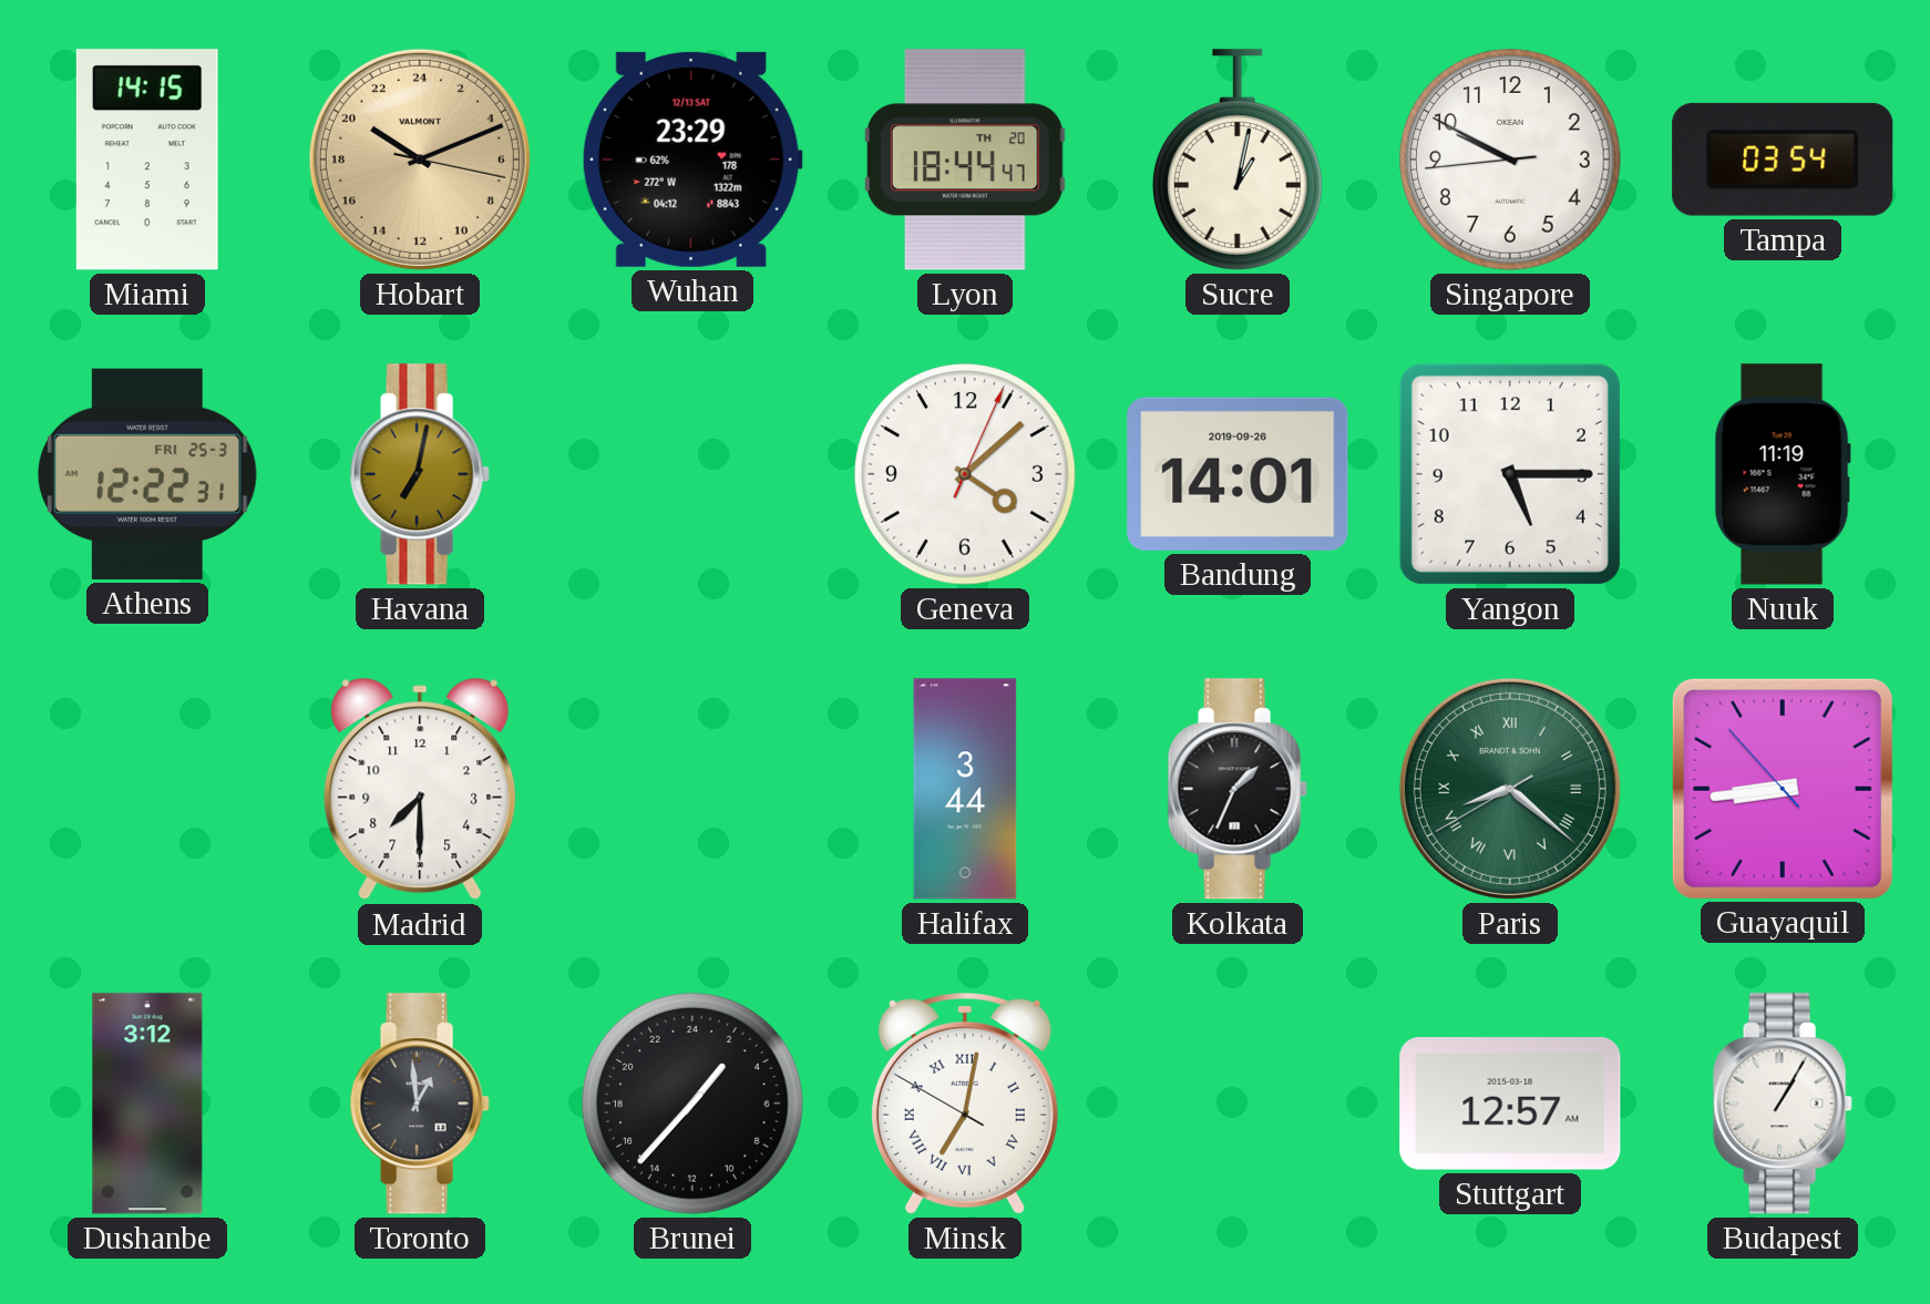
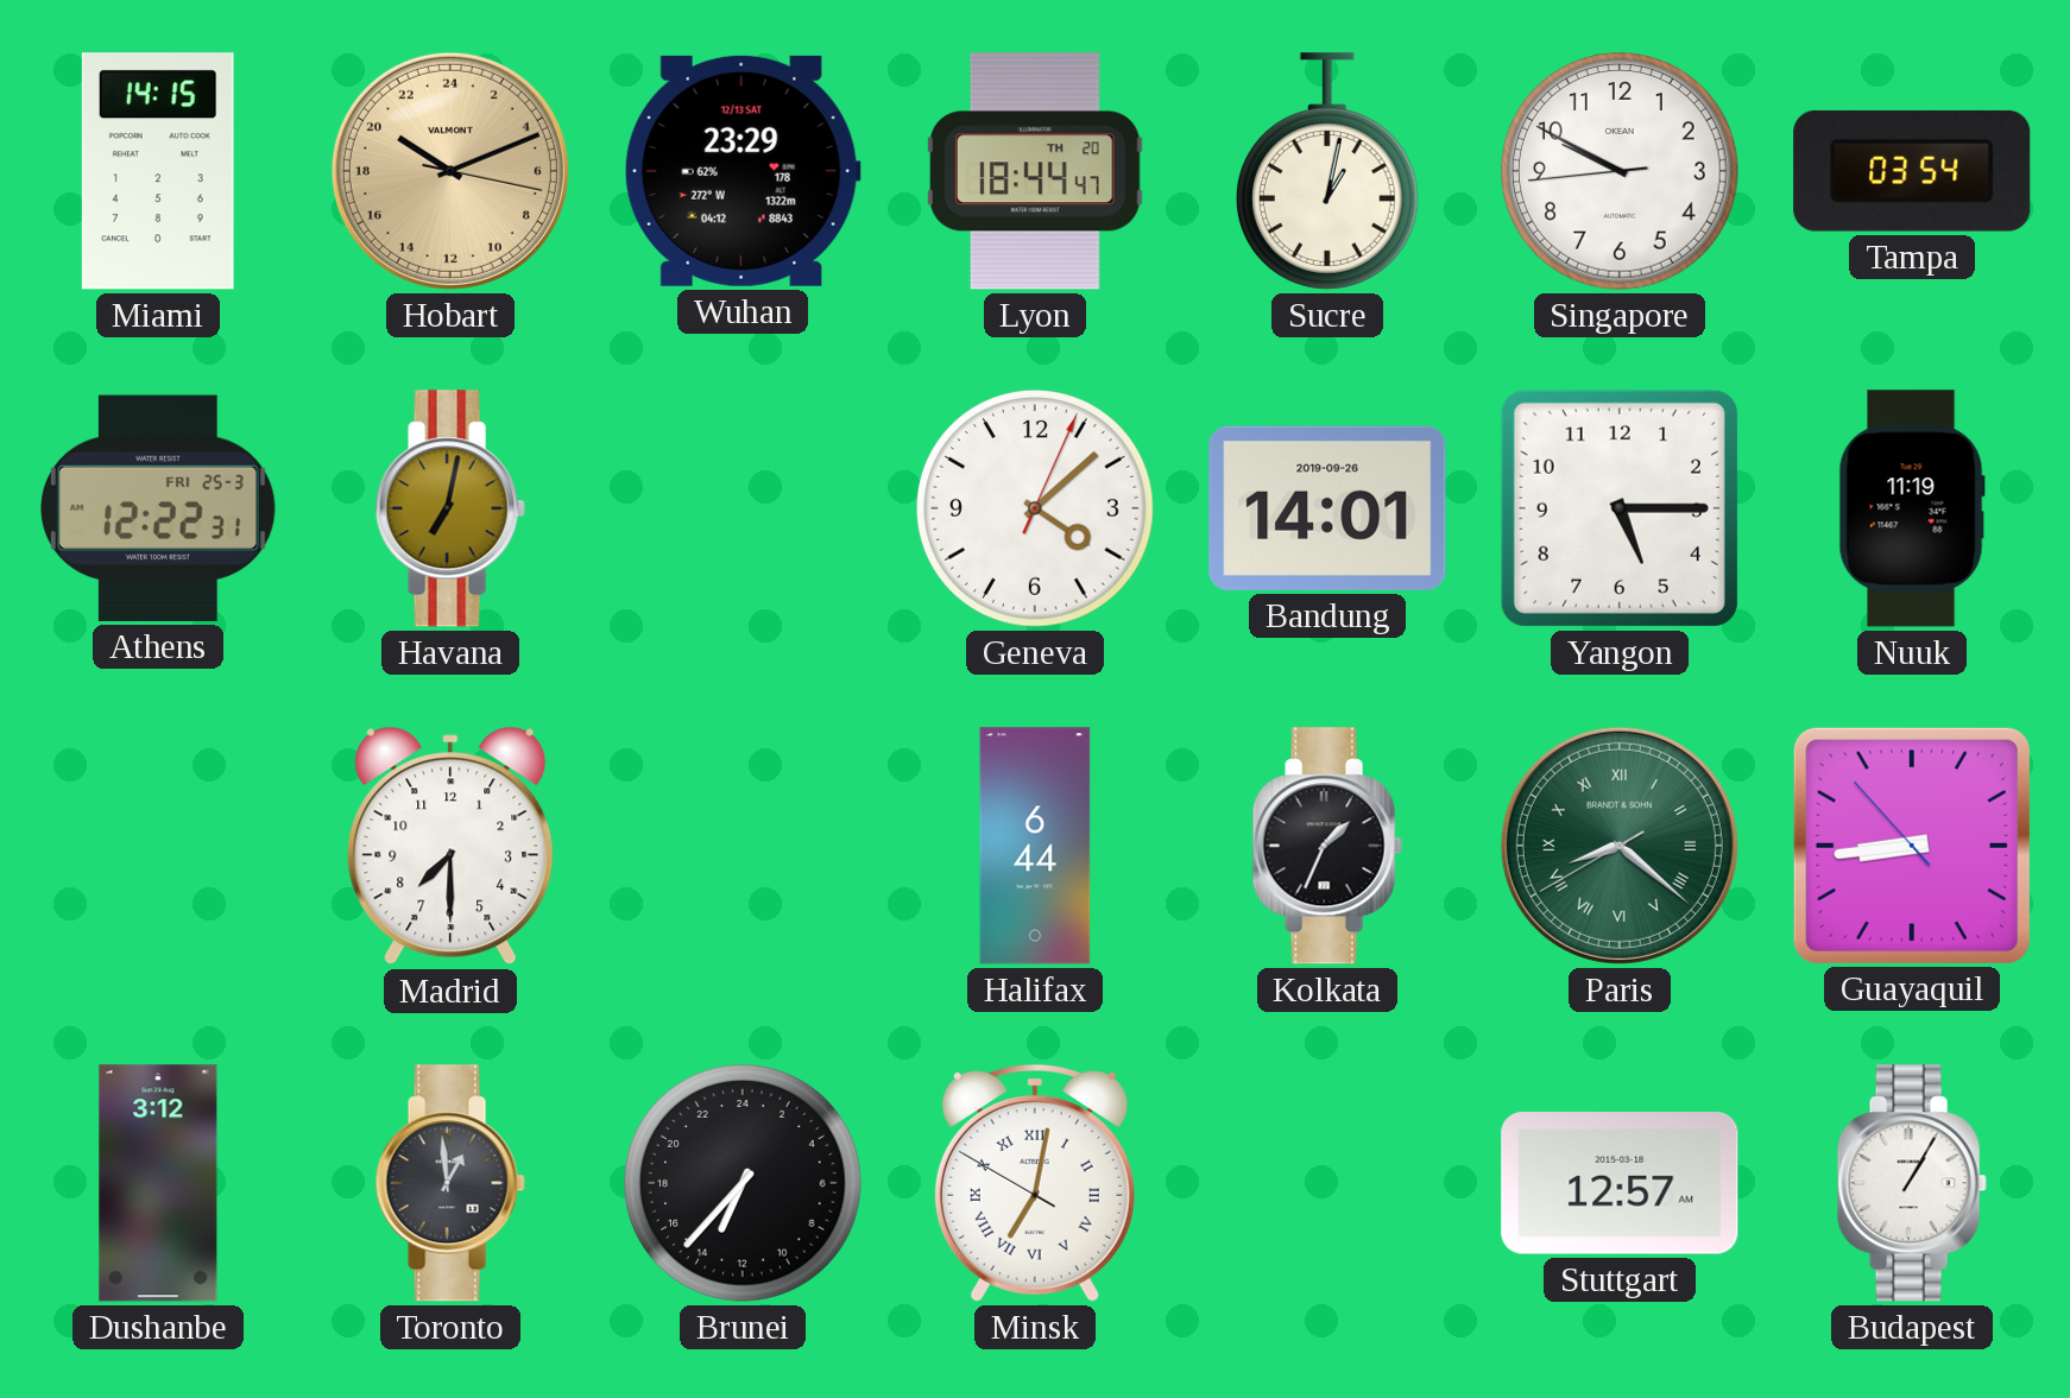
Halifax: 3:44 -> 6:44 (1035, 846)
Brunei: 2:37 -> 13:37 (744, 1184)
